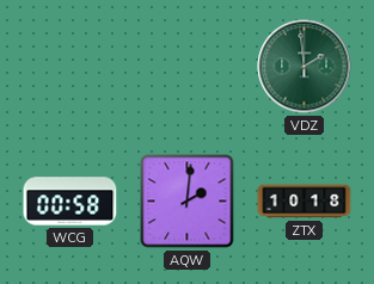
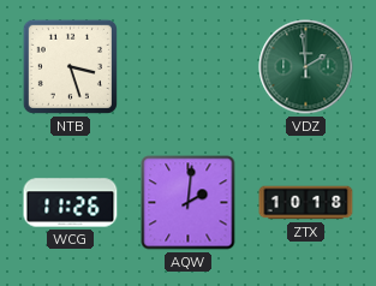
NTB: none -> 3:27 (70, 66)
WCG: 00:58 -> 11:26 (71, 203)
